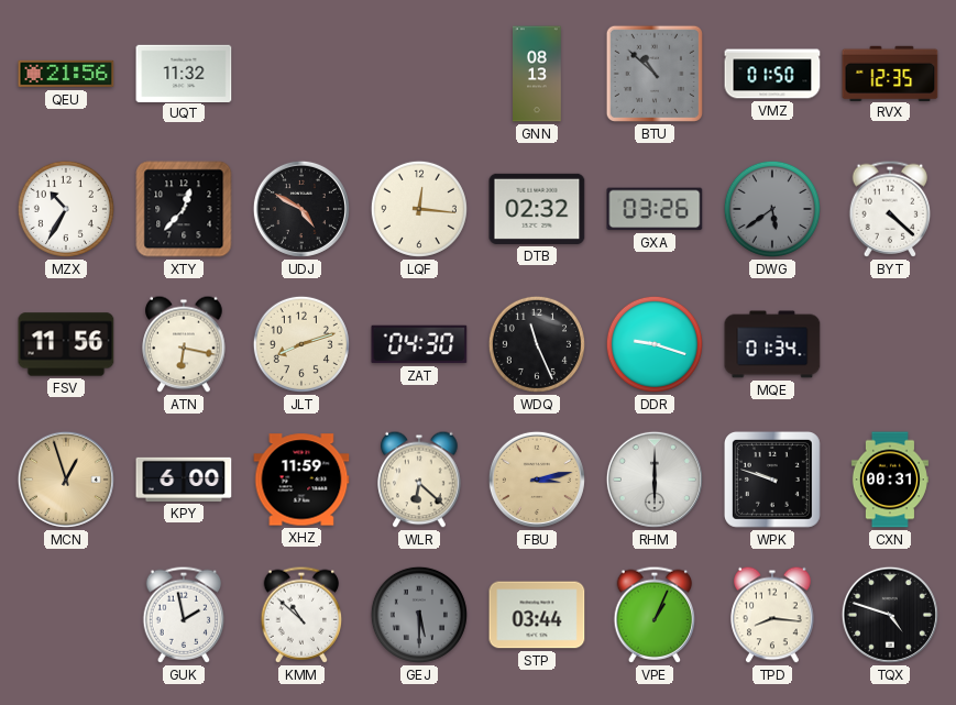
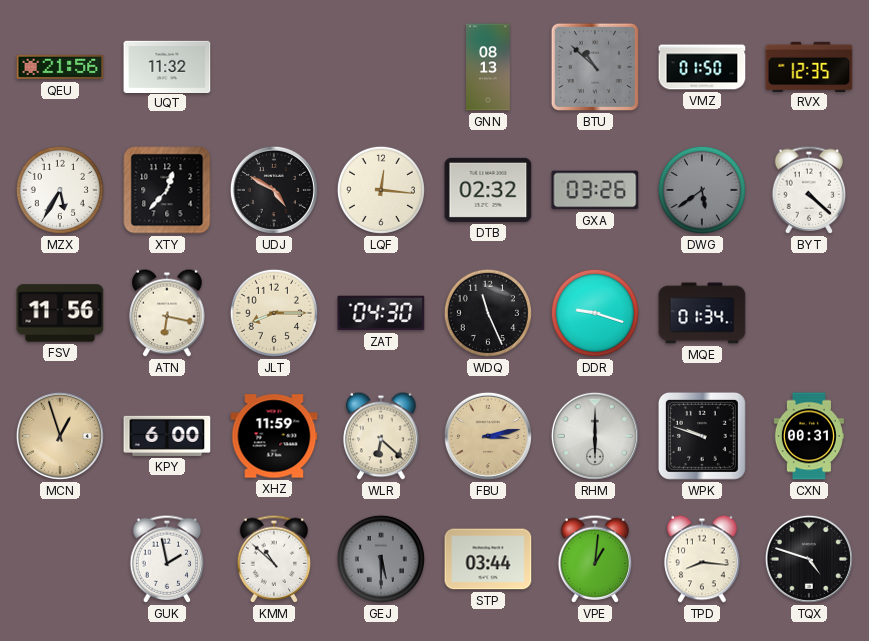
MZX: 10:35 -> 5:35 (60, 190)
JLT: 8:12 -> 8:15 (274, 313)
VPE: 1:04 -> 1:01 (595, 559)
